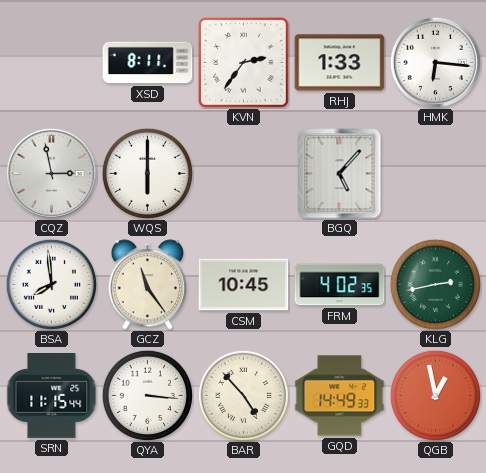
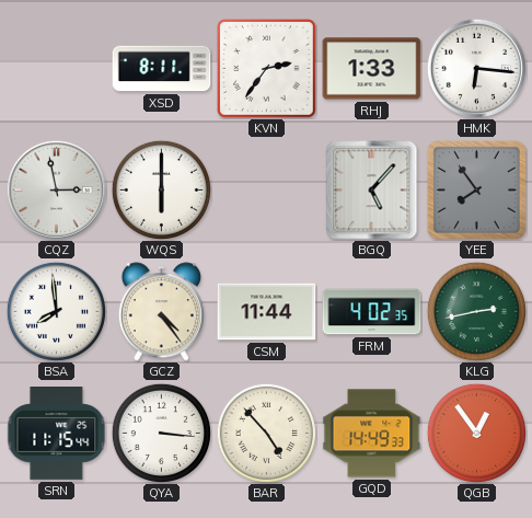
YEE: none -> 7:54 (476, 189)
GCZ: 11:24 -> 4:24 (161, 312)
CSM: 10:45 -> 11:44 (267, 312)
QGB: 12:58 -> 12:54 (476, 433)
